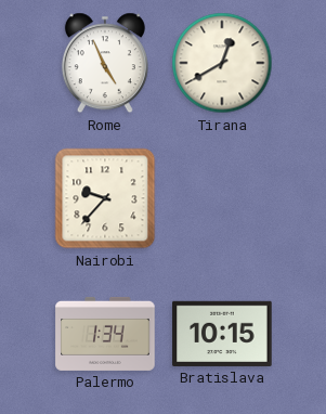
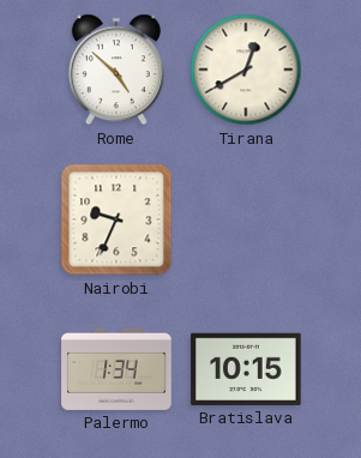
Rome: 4:56 -> 4:52 (116, 70)
Nairobi: 9:37 -> 9:34 (116, 219)
